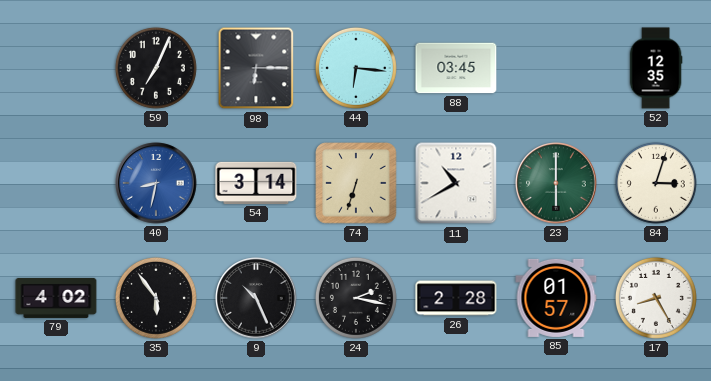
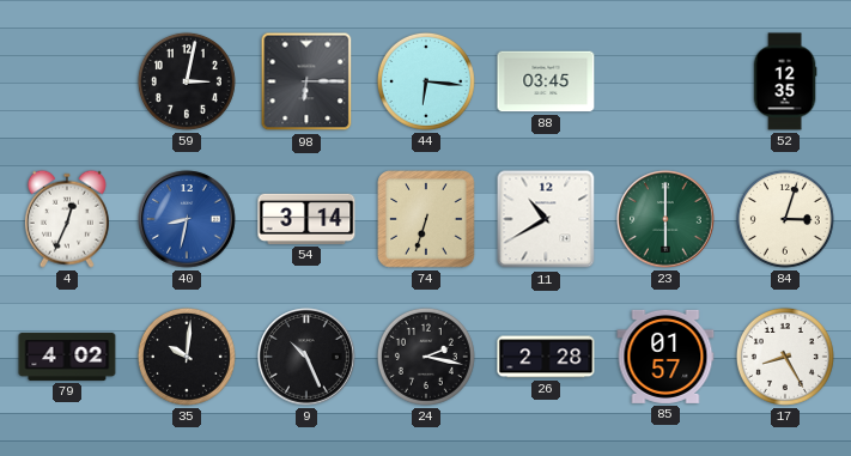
59: 7:04 -> 3:02 (187, 81)
4: none -> 12:34 (67, 219)
35: 5:54 -> 10:01 (187, 357)
